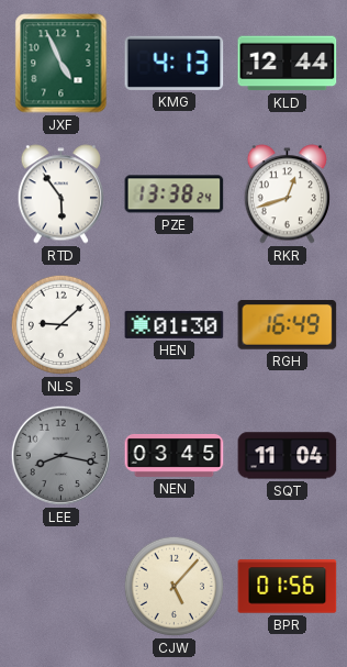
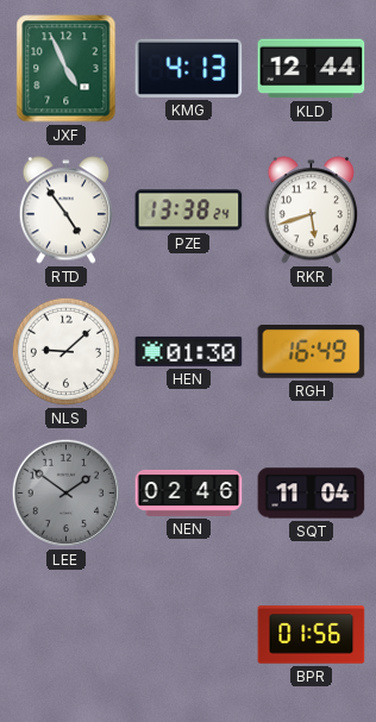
RTD: 5:54 -> 4:54 (65, 211)
RKR: 12:42 -> 5:42 (311, 211)
LEE: 8:17 -> 1:51 (65, 492)
NEN: 03:45 -> 02:46 (189, 492)
CJW: 5:07 -> none (173, 586)
